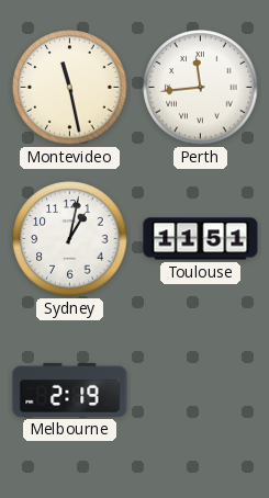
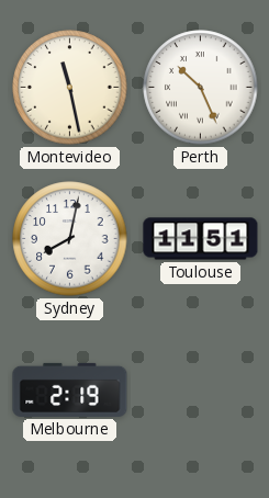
Perth: 11:44 -> 10:26 (201, 88)
Sydney: 1:02 -> 8:02 (70, 239)
